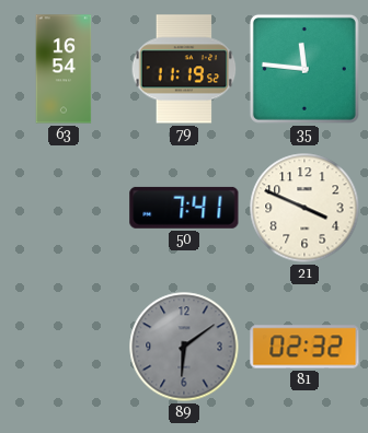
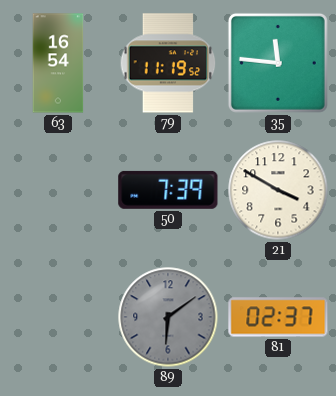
50: 7:41 -> 7:39 (168, 190)
21: 3:49 -> 3:50 (278, 190)
81: 02:32 -> 02:37 (278, 317)
